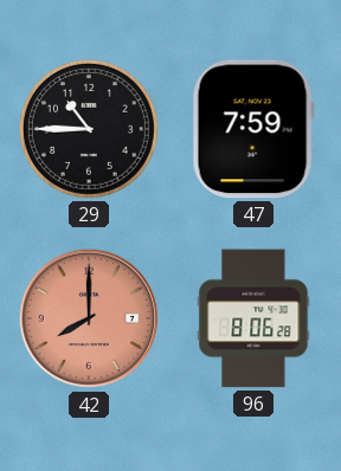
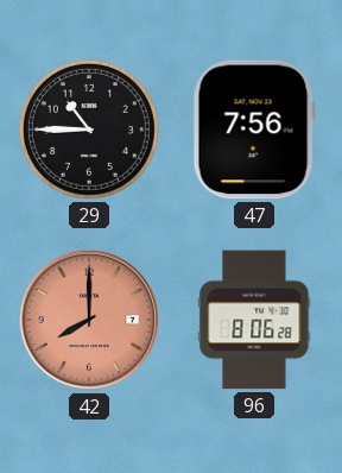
47: 7:59 -> 7:56 (254, 130)
